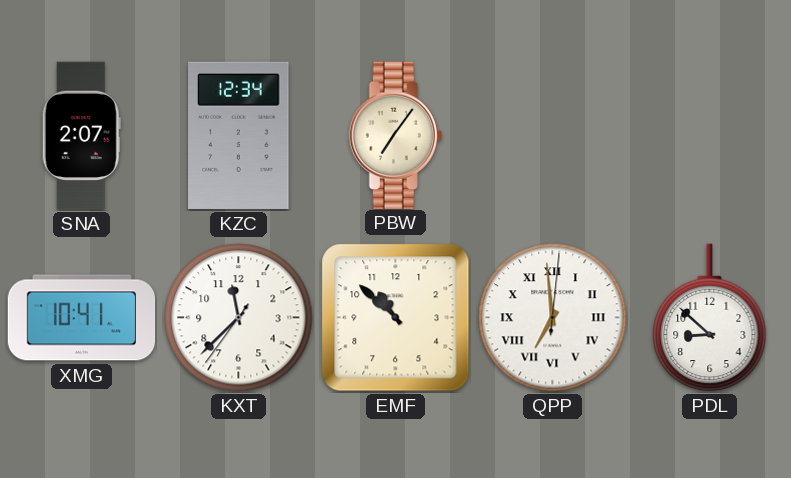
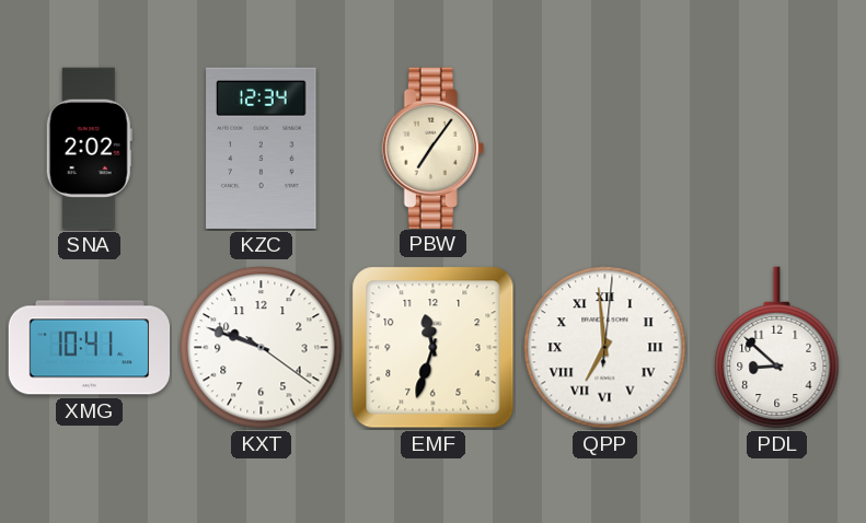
SNA: 2:07 -> 2:02 (89, 149)
KXT: 11:37 -> 9:48 (262, 348)
EMF: 10:52 -> 11:33 (434, 348)
